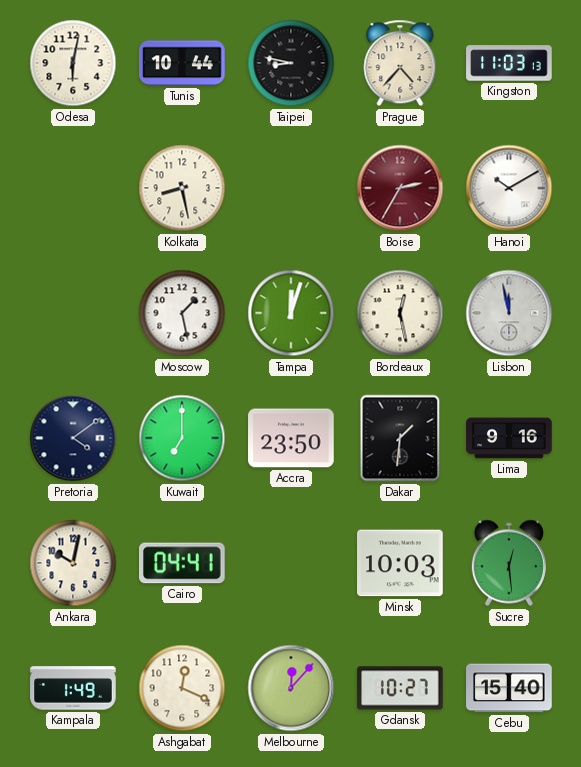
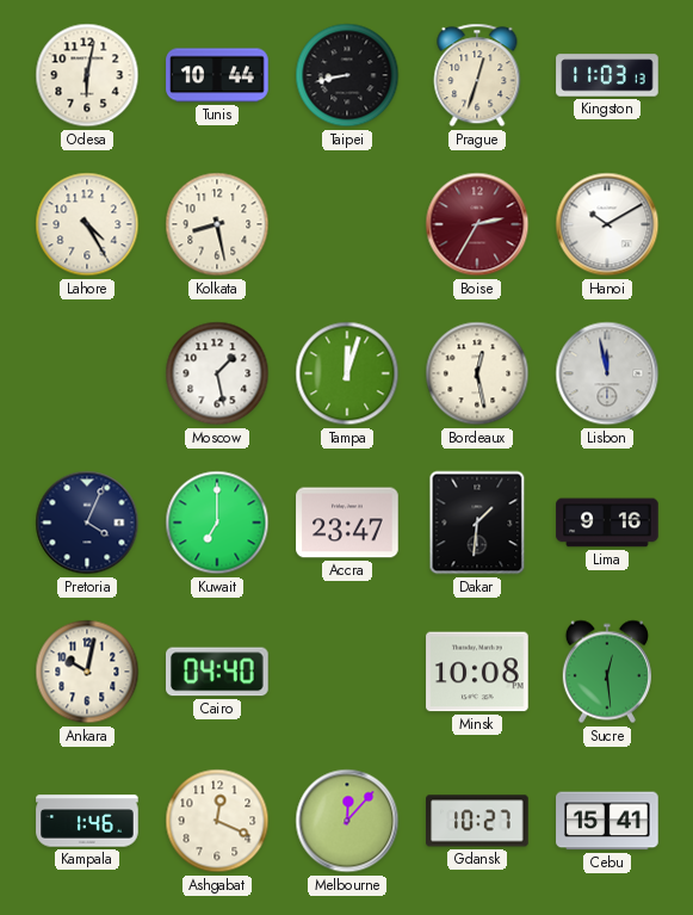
Taipei: 8:47 -> 8:43 (347, 75)
Prague: 4:37 -> 12:33 (477, 75)
Lahore: none -> 4:25 (87, 224)
Pretoria: 4:09 -> 4:04 (87, 523)
Accra: 23:50 -> 23:47 (347, 523)
Cairo: 04:41 -> 04:40 (218, 672)
Minsk: 10:03 -> 10:08 (477, 672)
Kampala: 1:49 -> 1:46 (87, 821)
Cebu: 15:40 -> 15:41 (607, 821)
